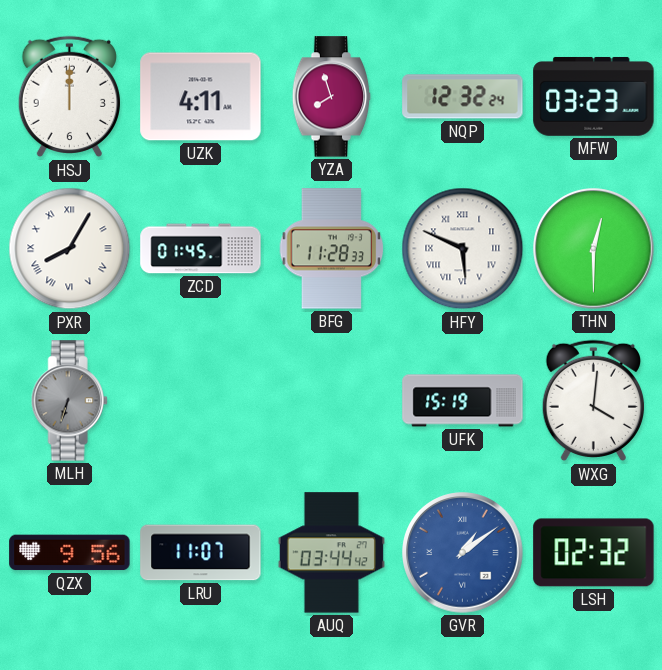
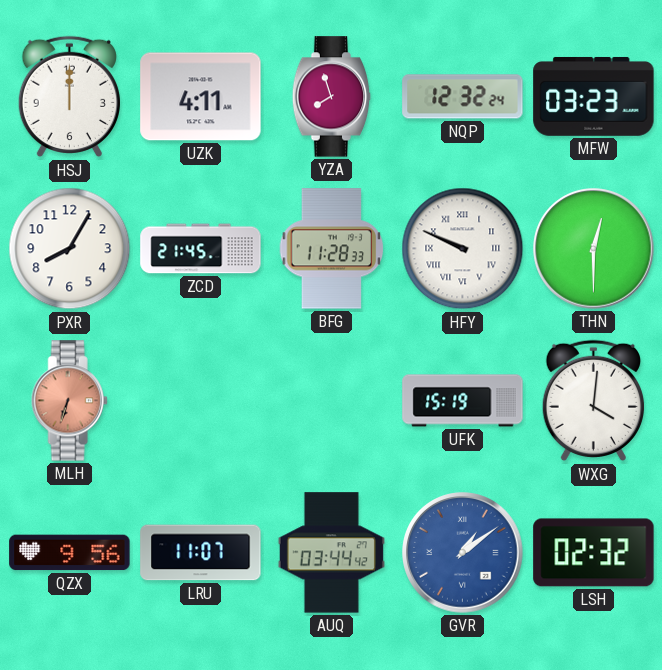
PXR numerals: Roman -> Arabic (70, 249)
ZCD: 01:45 -> 21:45 (201, 249)
HFY: 5:49 -> 9:49 (463, 249)
MLH dial: grey -> salmon (69, 401)
